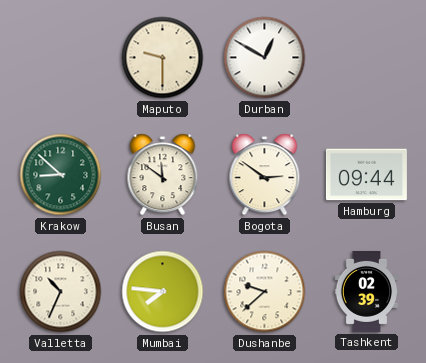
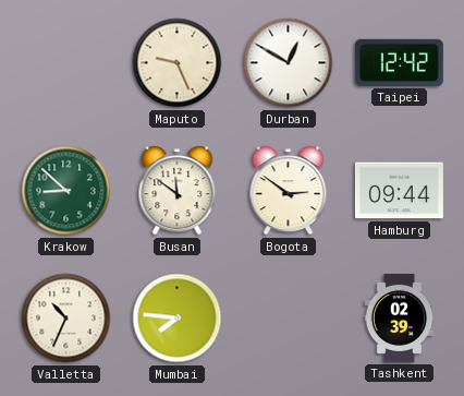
Maputo: 9:30 -> 9:26 (178, 63)
Taipei: none -> 12:42 (399, 62)
Dushanbe: 9:38 -> none (265, 292)
